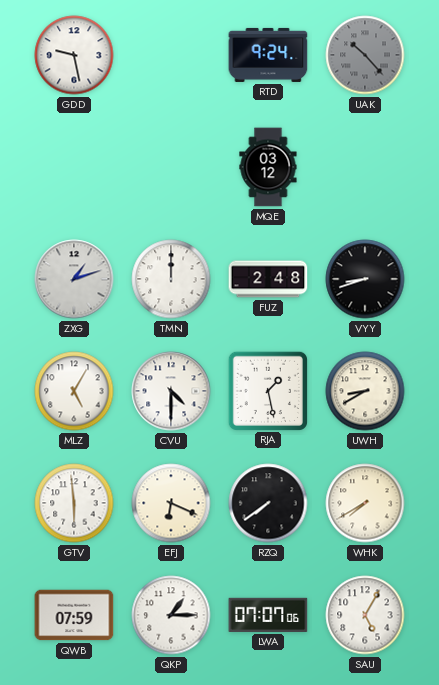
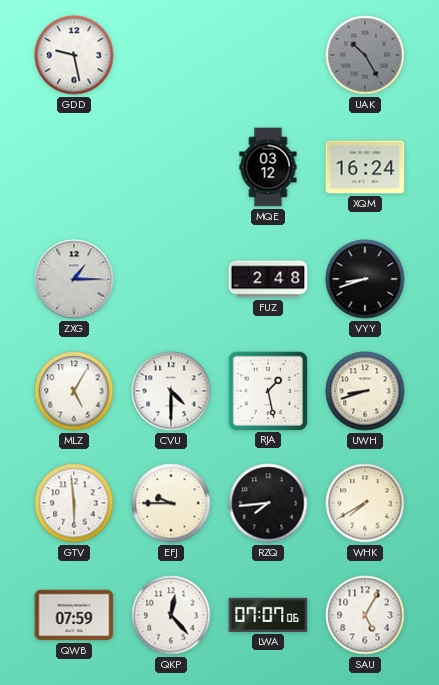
RTD: 9:24 -> none (268, 55)
UAK: 10:23 -> 10:25 (365, 55)
XQM: none -> 16:24 (365, 167)
ZXG: 1:12 -> 1:15 (74, 279)
TMN: 12:00 -> none (171, 279)
UWH: 8:40 -> 8:42 (365, 391)
EFJ: 6:19 -> 9:45 (171, 503)
RZQ: 7:39 -> 7:44 (268, 503)
QKP: 1:15 -> 12:23 (171, 615)
